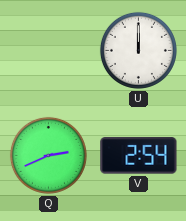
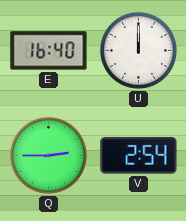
E: none -> 16:40 (49, 51)
Q: 2:41 -> 2:45 (48, 155)
